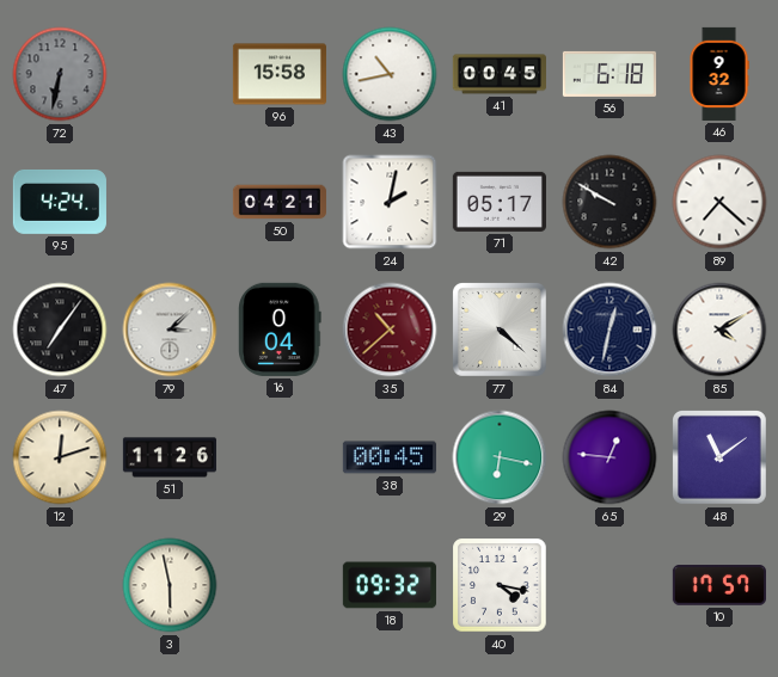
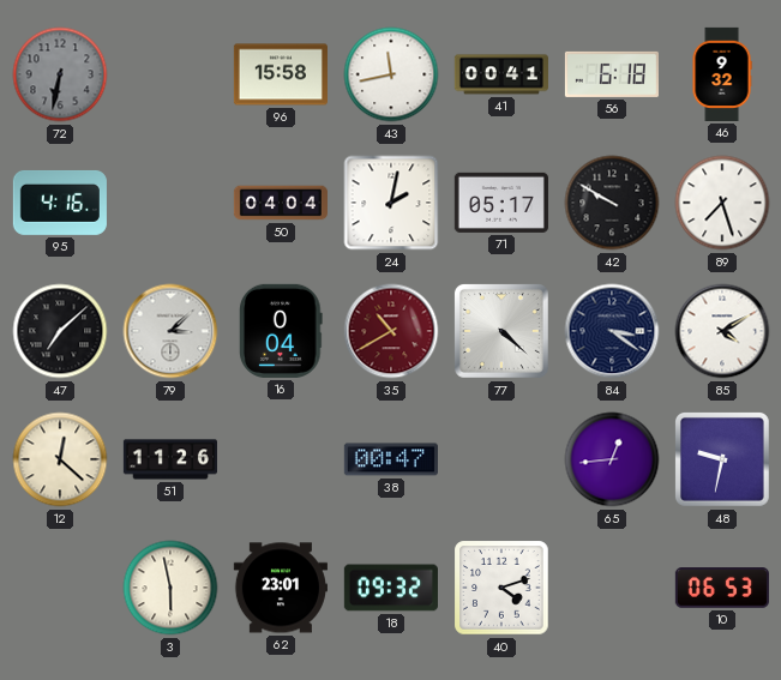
43: 10:43 -> 11:43 (391, 74)
41: 00:45 -> 00:41 (501, 74)
95: 4:24 -> 4:16 (60, 203)
50: 04:21 -> 04:04 (281, 203)
89: 7:22 -> 7:27 (722, 203)
47: 7:06 -> 7:08 (60, 331)
35: 10:38 -> 10:40 (391, 331)
84: 12:32 -> 3:21 (612, 331)
12: 12:12 -> 12:22 (60, 459)
38: 00:45 -> 00:47 (391, 459)
29: 6:17 -> none (500, 457)
65: 12:46 -> 12:44 (612, 459)
48: 11:09 -> 9:32 (722, 459)
62: none -> 23:01 (281, 588)
40: 4:17 -> 4:12 (501, 588)
10: 17:57 -> 06:53 (722, 588)
